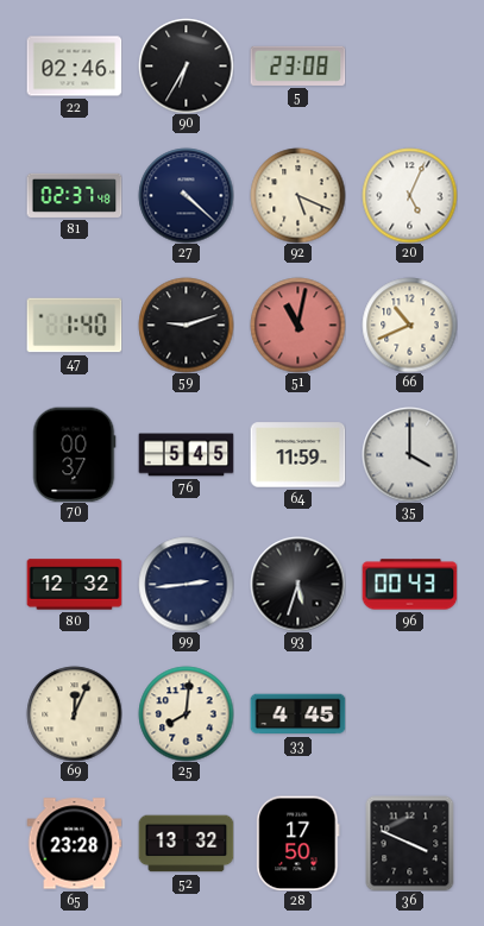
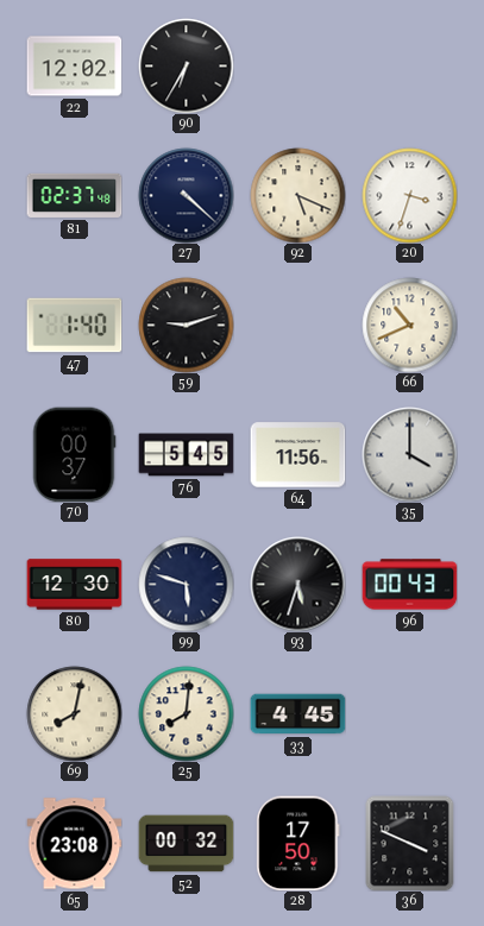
22: 02:46 -> 12:02 (74, 67)
5: 23:08 -> none (297, 65)
20: 5:04 -> 3:33 (409, 195)
51: 11:02 -> none (297, 325)
64: 11:59 -> 11:56 (297, 455)
80: 12:32 -> 12:30 (74, 585)
99: 2:44 -> 5:48 (186, 584)
69: 12:04 -> 8:02 (74, 713)
65: 23:28 -> 23:08 (74, 844)
52: 13:32 -> 00:32 (186, 844)
